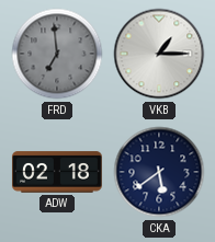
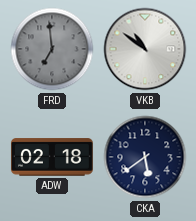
VKB: 1:15 -> 10:51 (145, 49)
